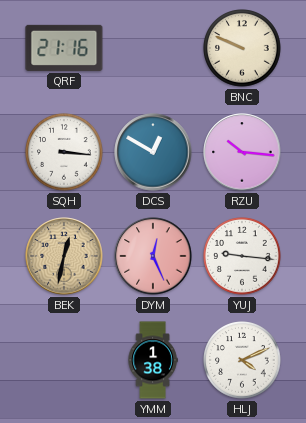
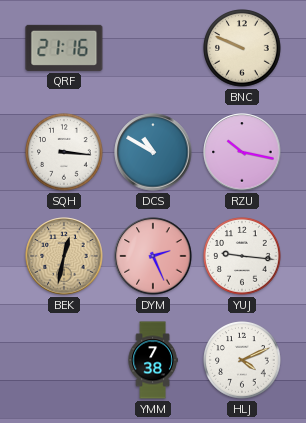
DCS: 12:50 -> 10:50 (153, 152)
RZU: 10:16 -> 10:17 (242, 152)
DYM: 12:26 -> 2:26 (153, 256)
YMM: 1:38 -> 7:38 (153, 360)
